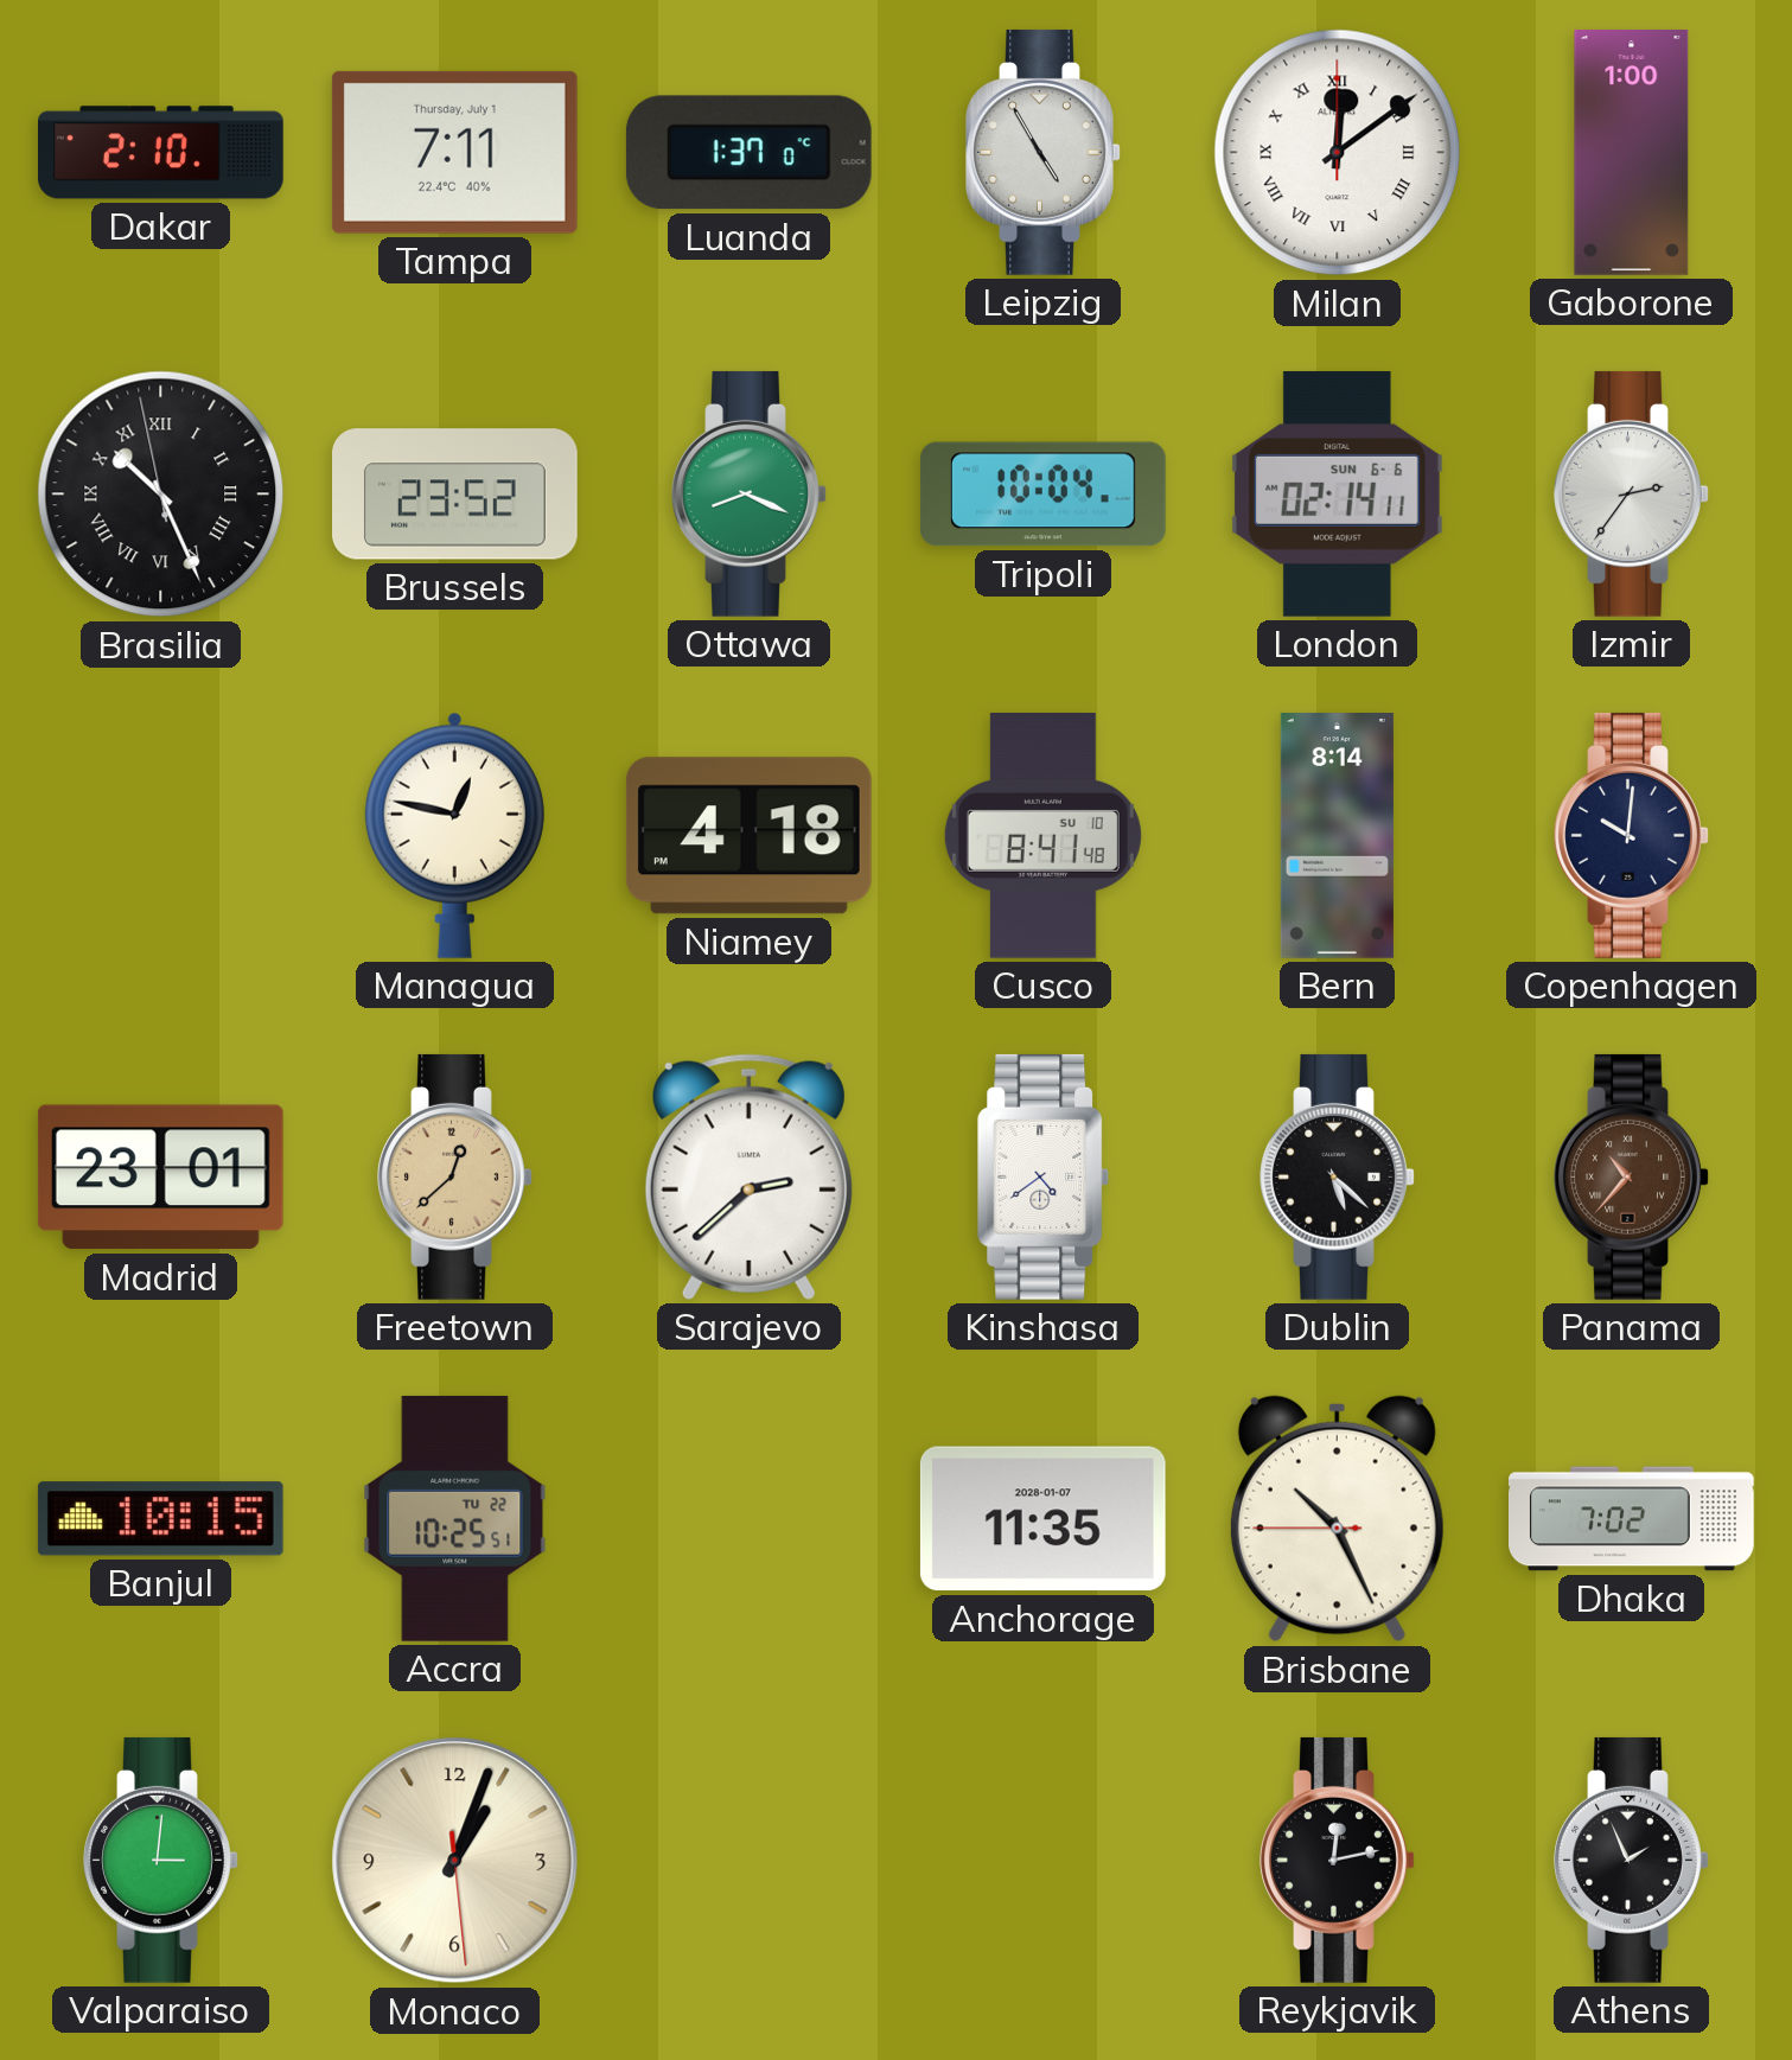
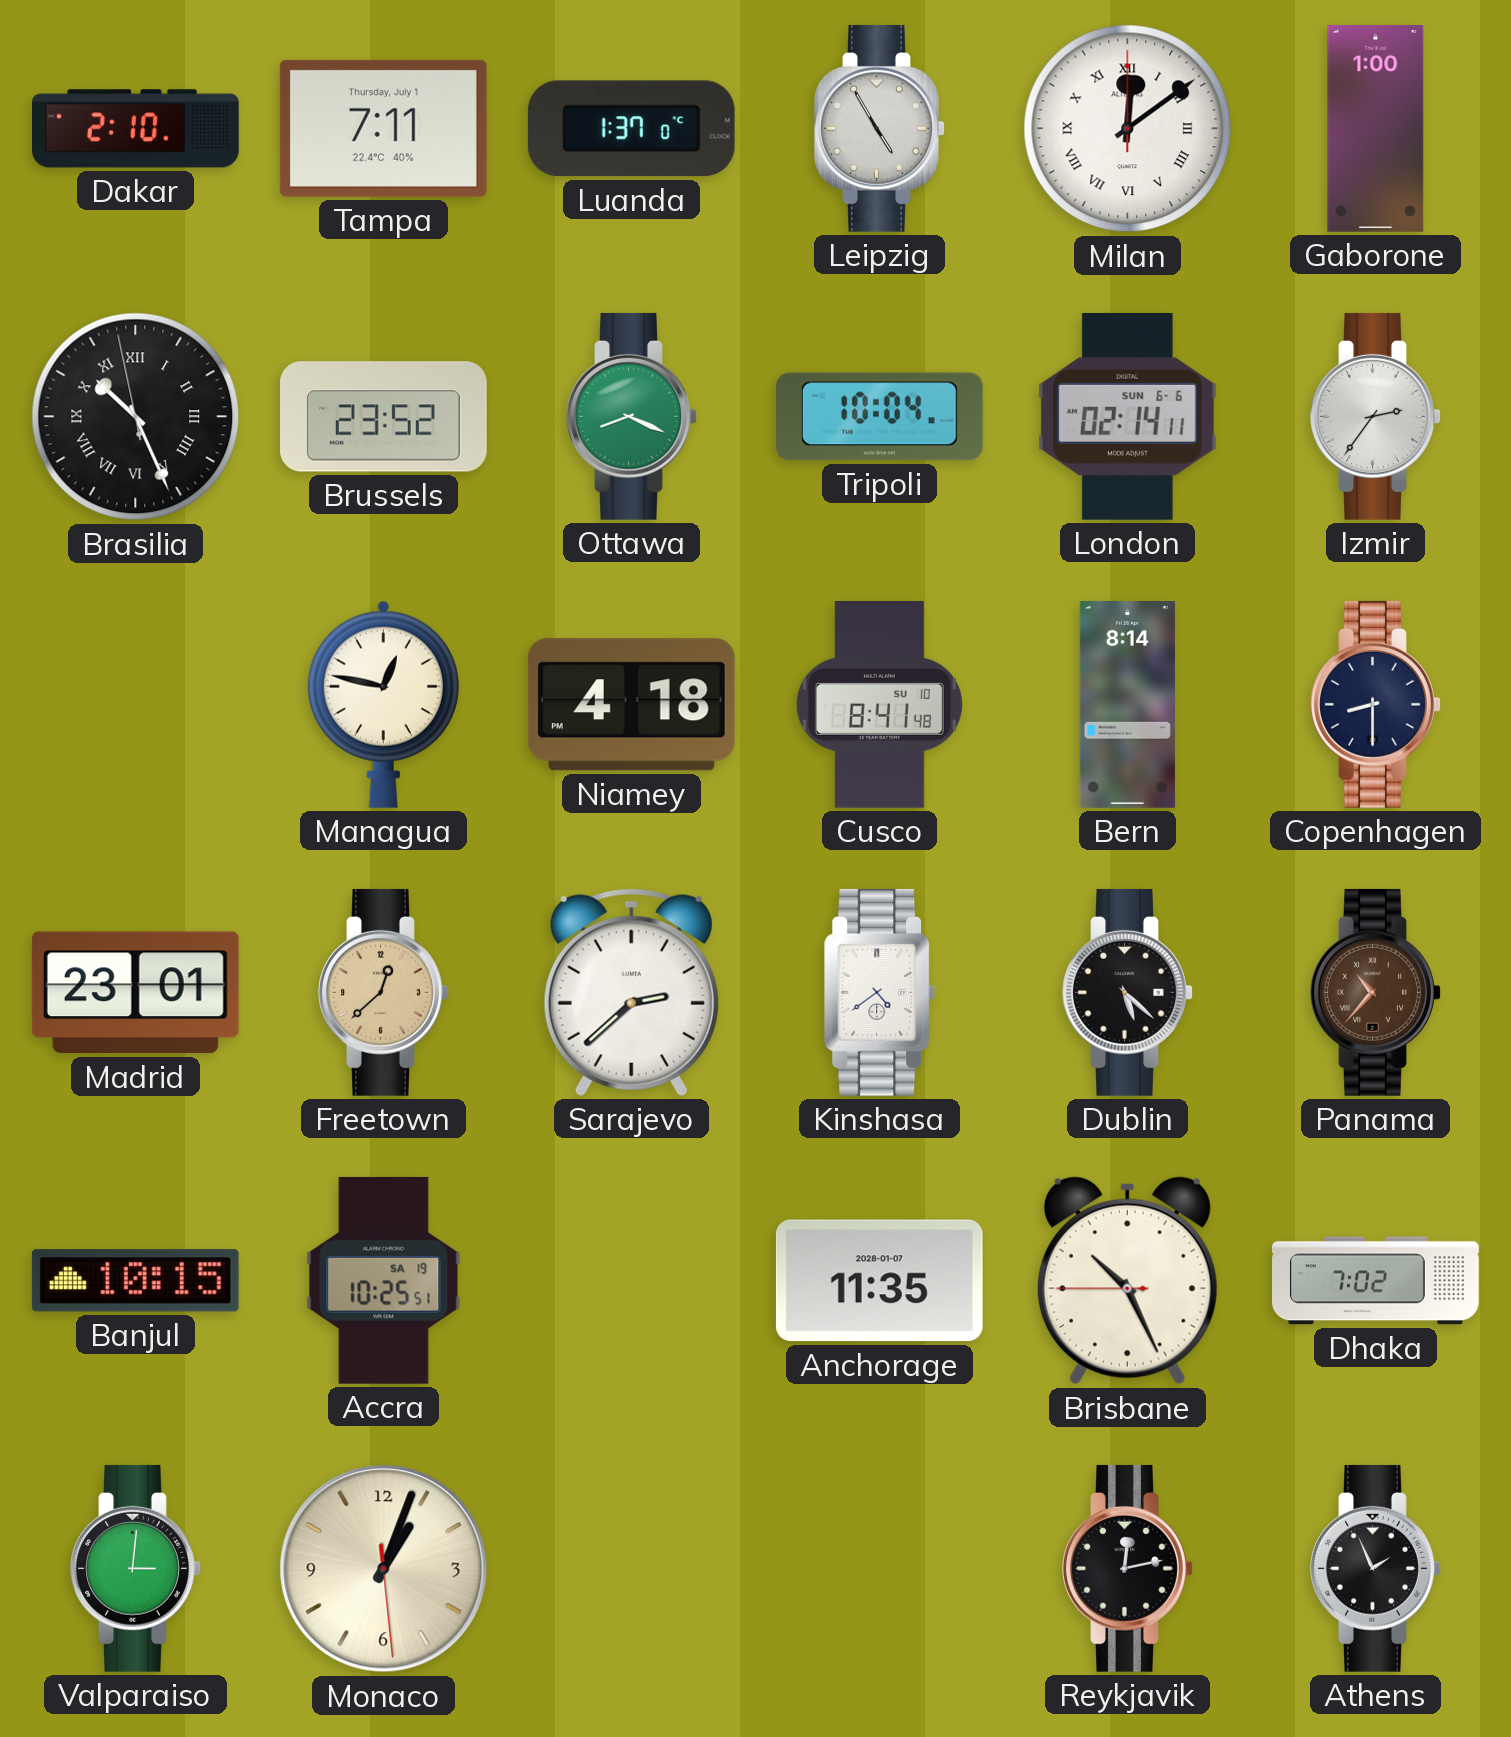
Copenhagen: 10:01 -> 8:30 (1376, 704)
Accra date: TU 22 -> SA 19 (384, 1280)
